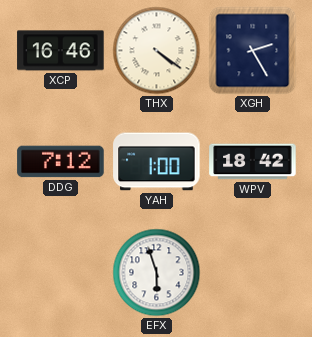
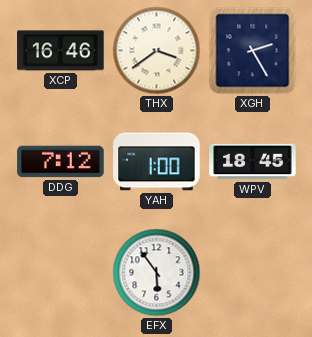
THX: 4:21 -> 3:39 (157, 51)
WPV: 18:42 -> 18:45 (253, 162)
EFX: 5:57 -> 5:54 (157, 273)
